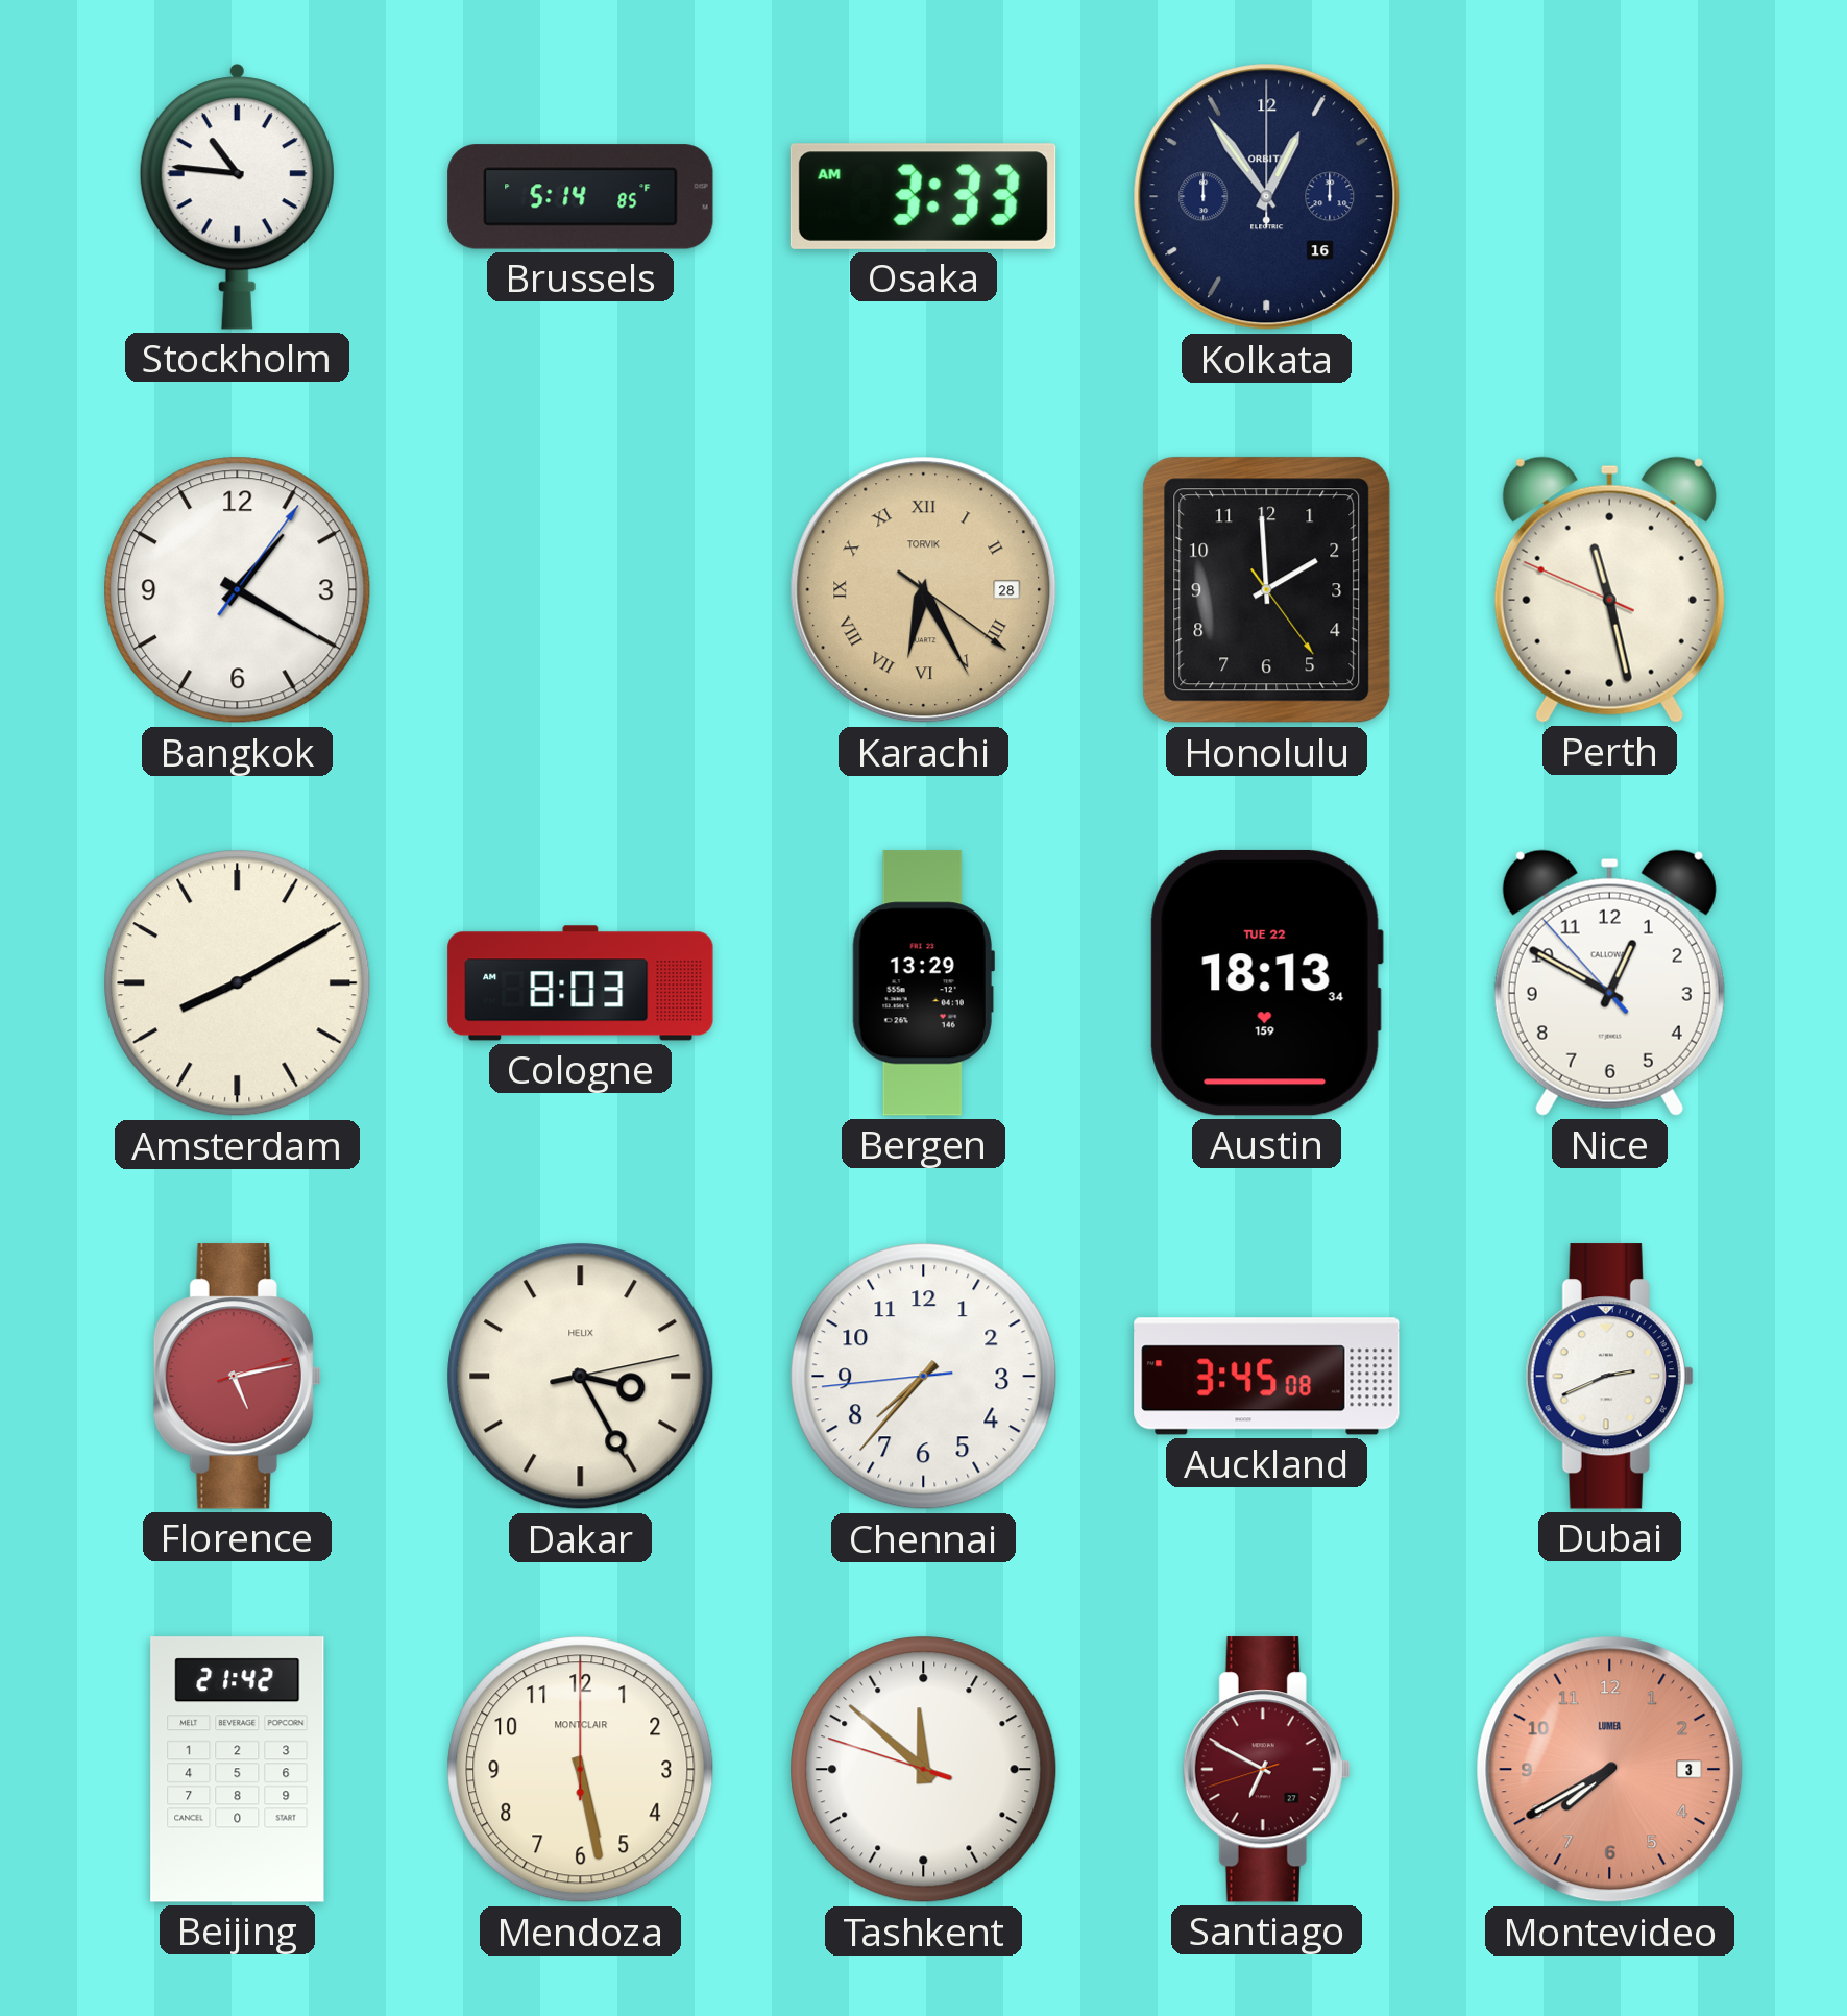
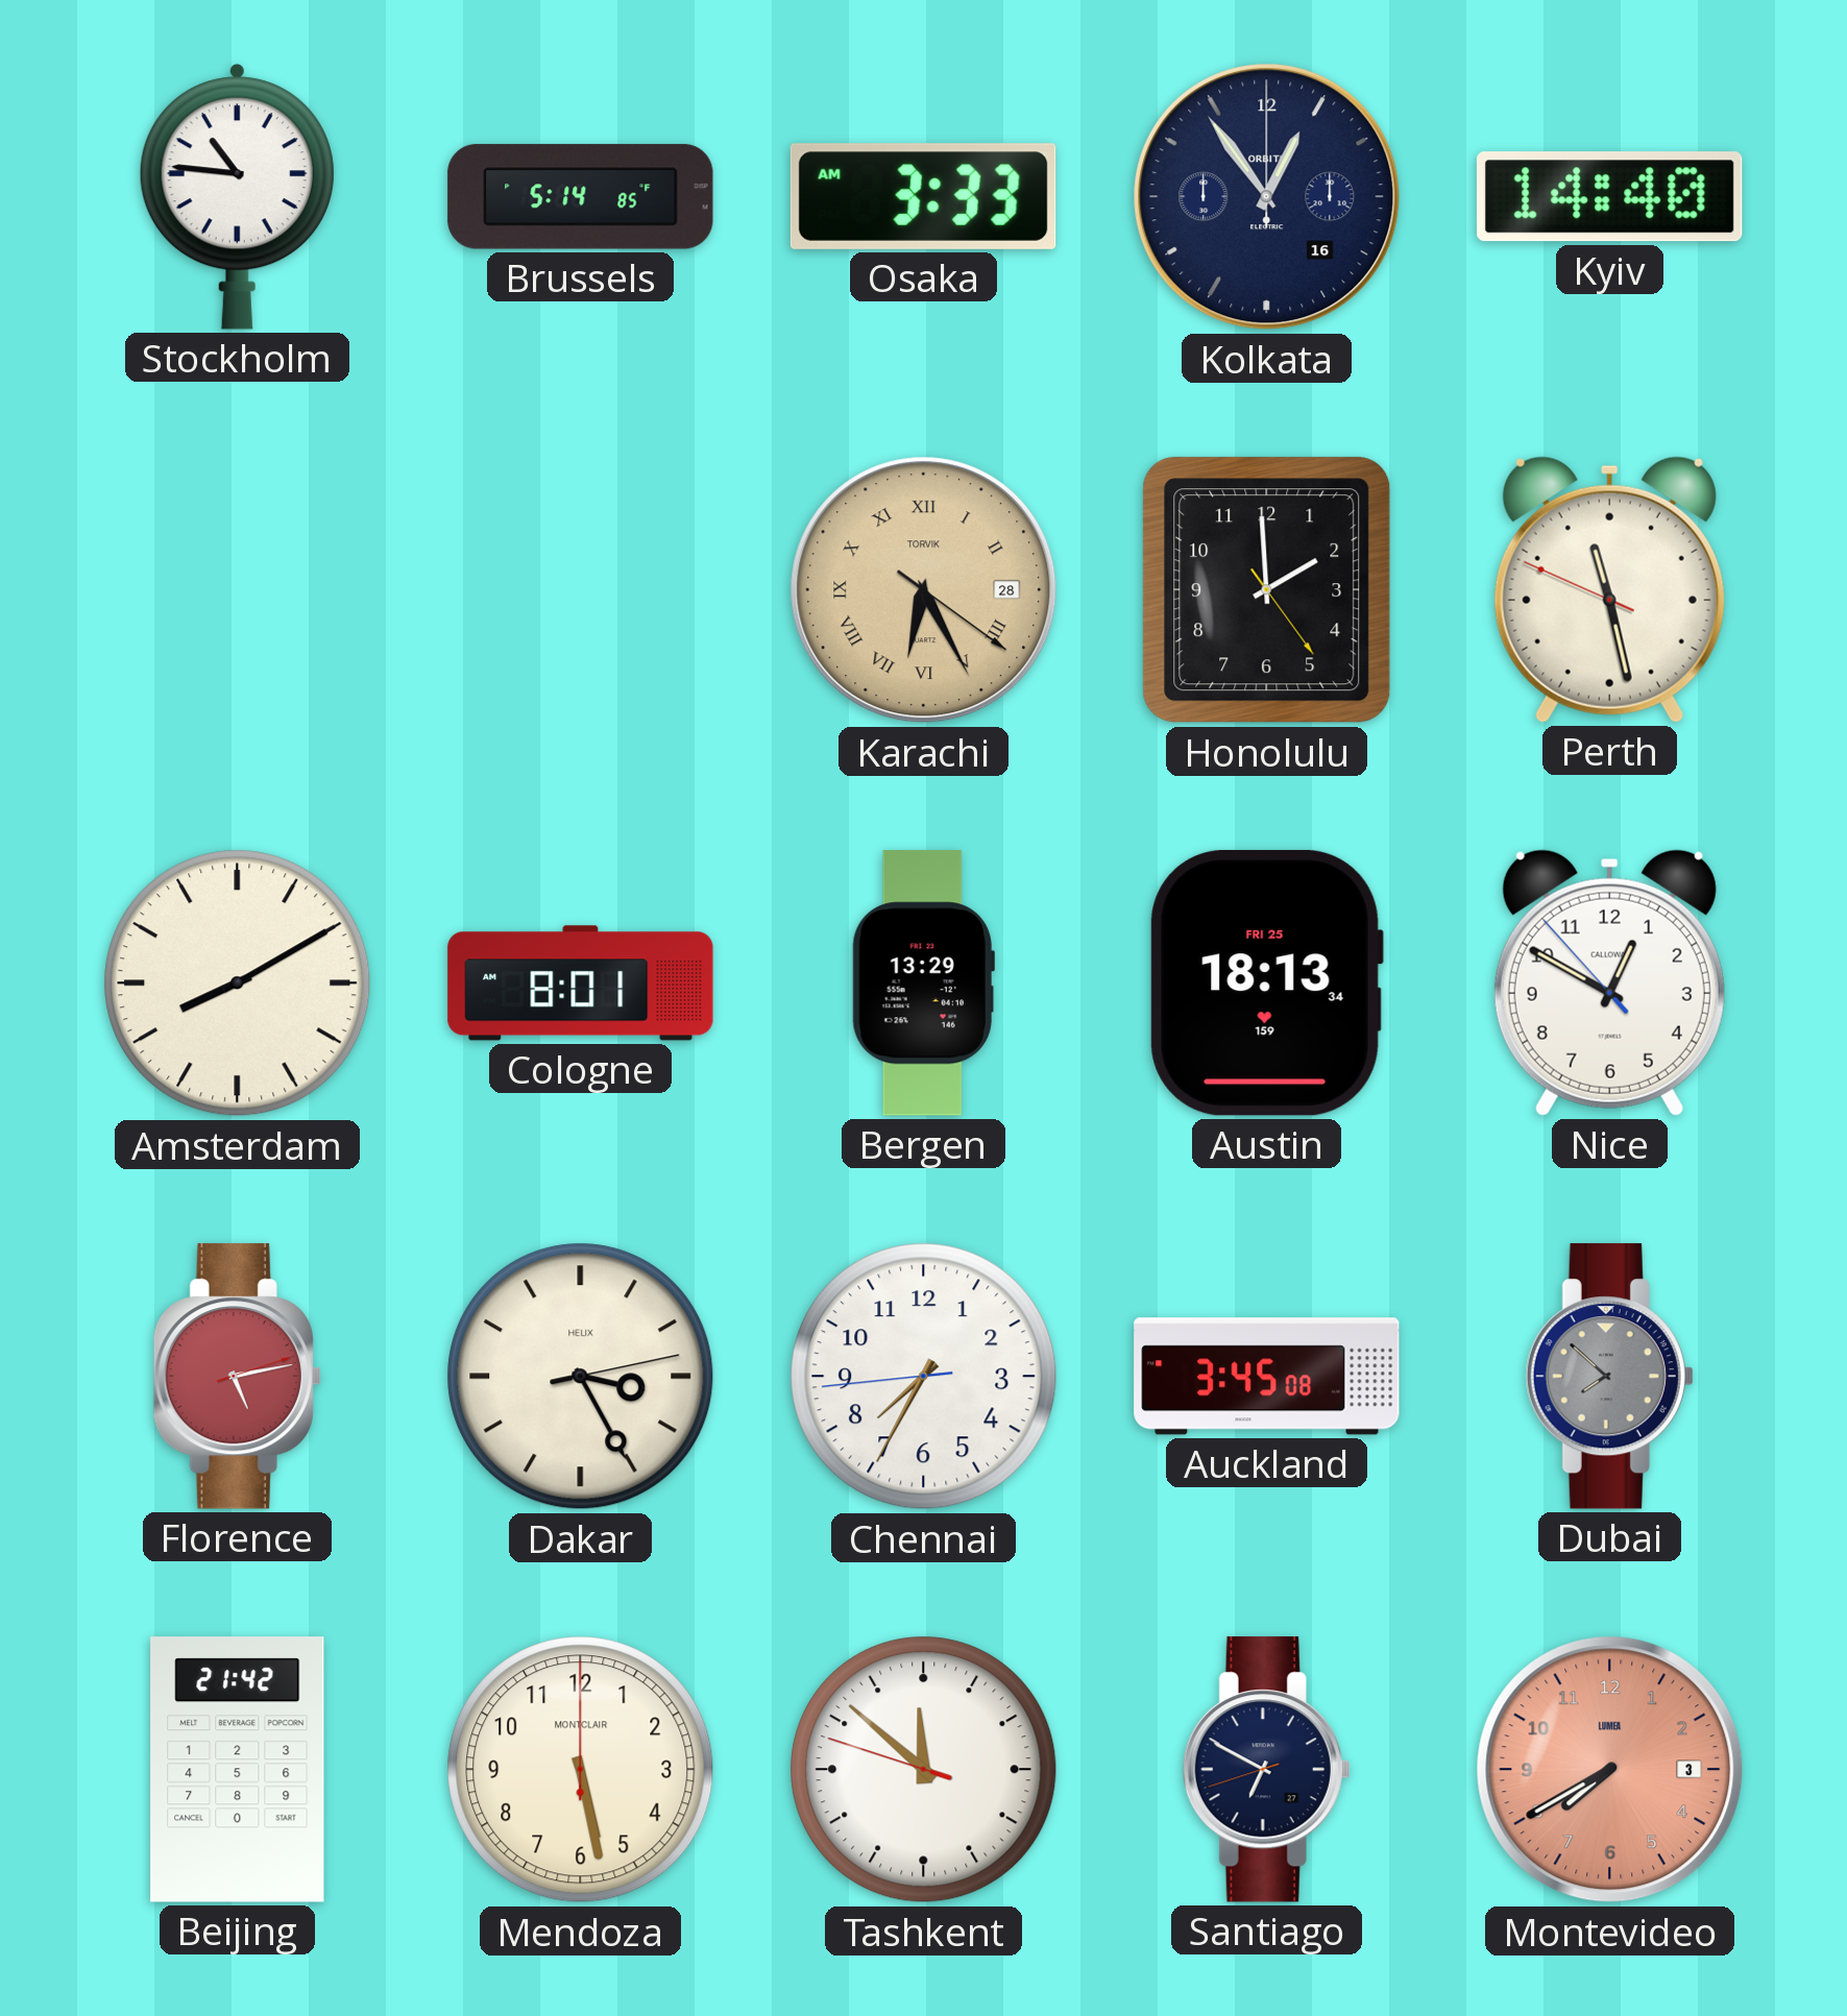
Kyiv: none -> 14:40 (1609, 197)
Bangkok: 1:20 -> none (238, 590)
Cologne: 8:03 -> 8:01 (581, 983)
Austin date: TUE 22 -> FRI 25 (1266, 982)
Chennai: 7:36 -> 7:34 (924, 1377)
Dubai: 2:41 -> 7:52 (1609, 1377)
Dubai dial: white -> grey (1609, 1377)
Santiago dial: burgundy -> navy (1266, 1770)
